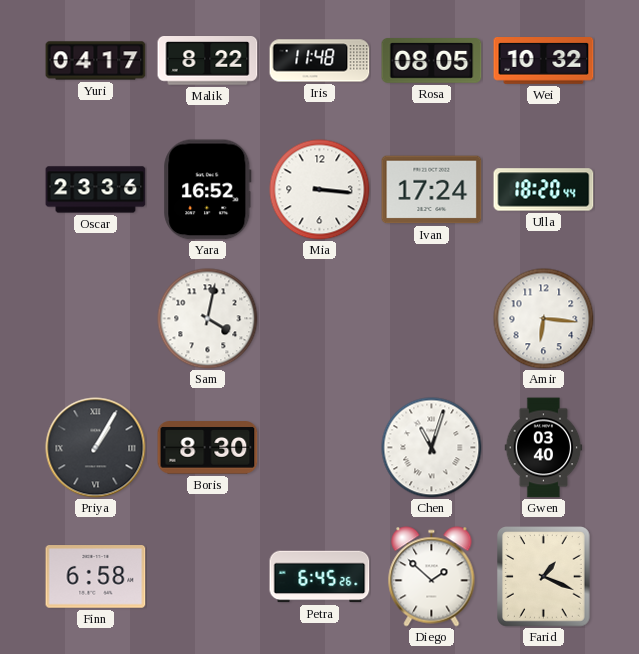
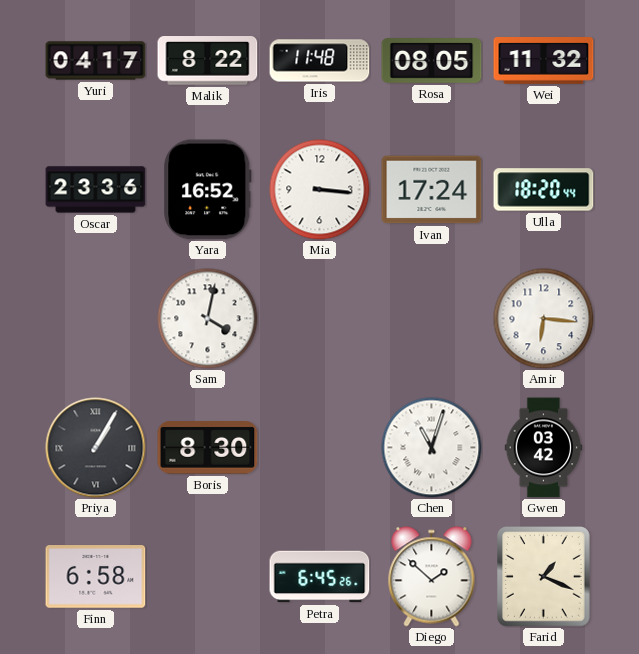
Wei: 10:32 -> 11:32 (544, 61)
Gwen: 03:40 -> 03:42 (544, 448)
